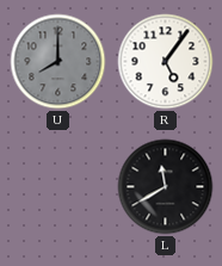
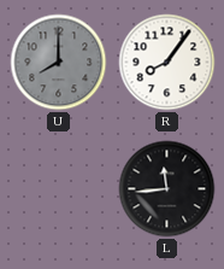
R: 5:06 -> 8:06 (167, 63)
L: 11:40 -> 11:44 (167, 189)
